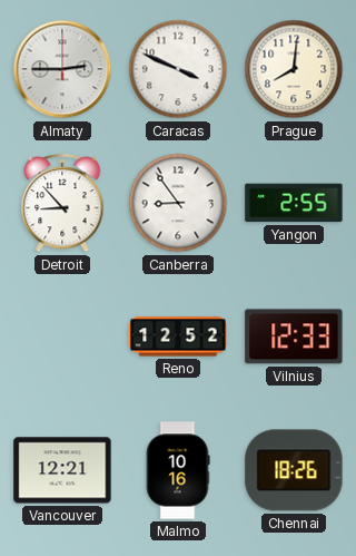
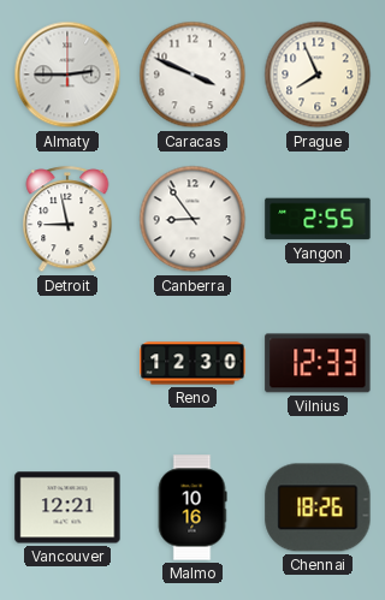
Prague: 8:01 -> 7:56 (318, 75)
Detroit: 8:53 -> 8:58 (67, 220)
Reno: 12:52 -> 12:30 (192, 363)
